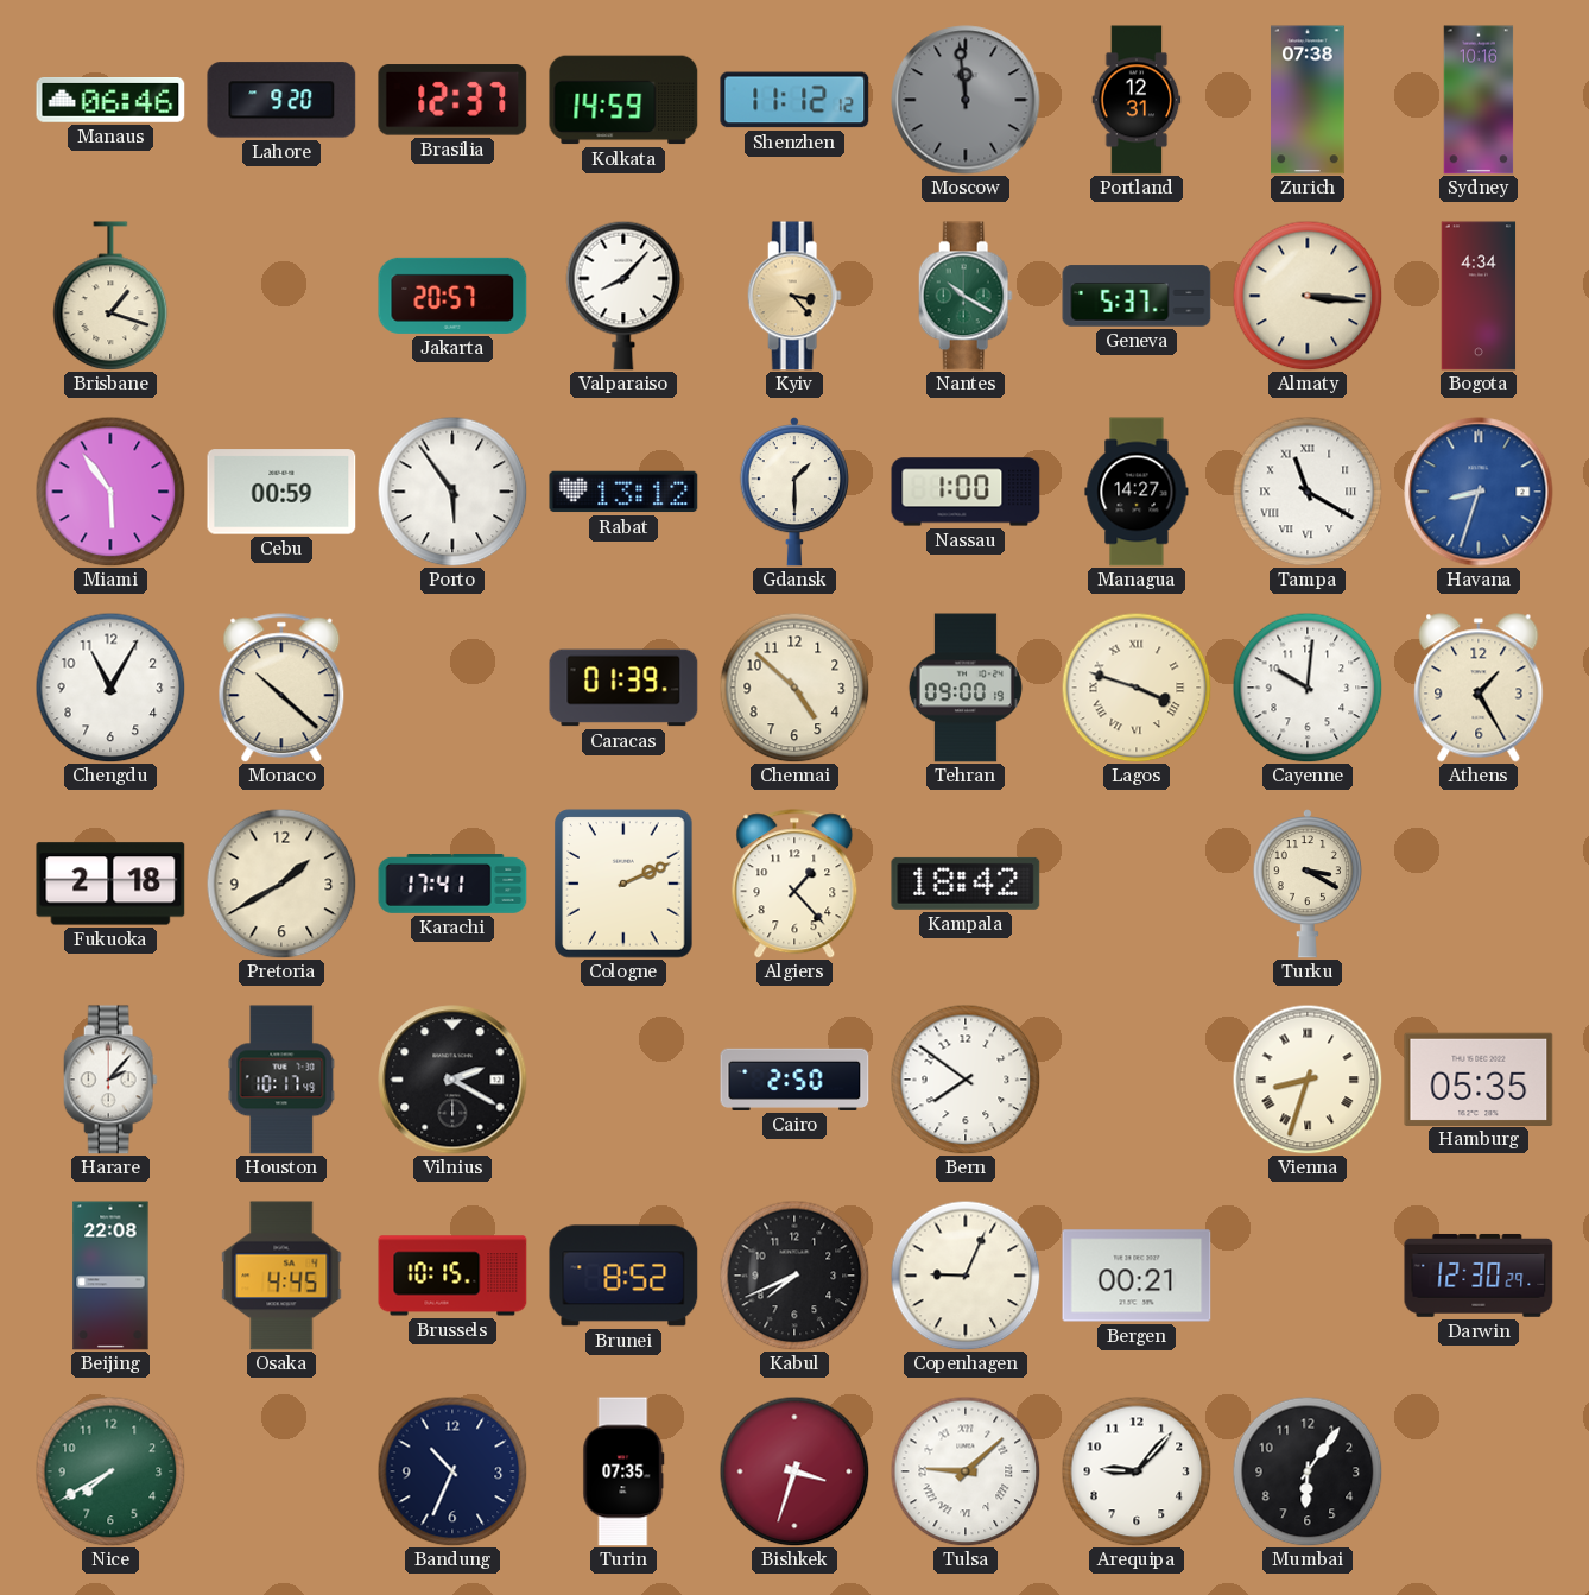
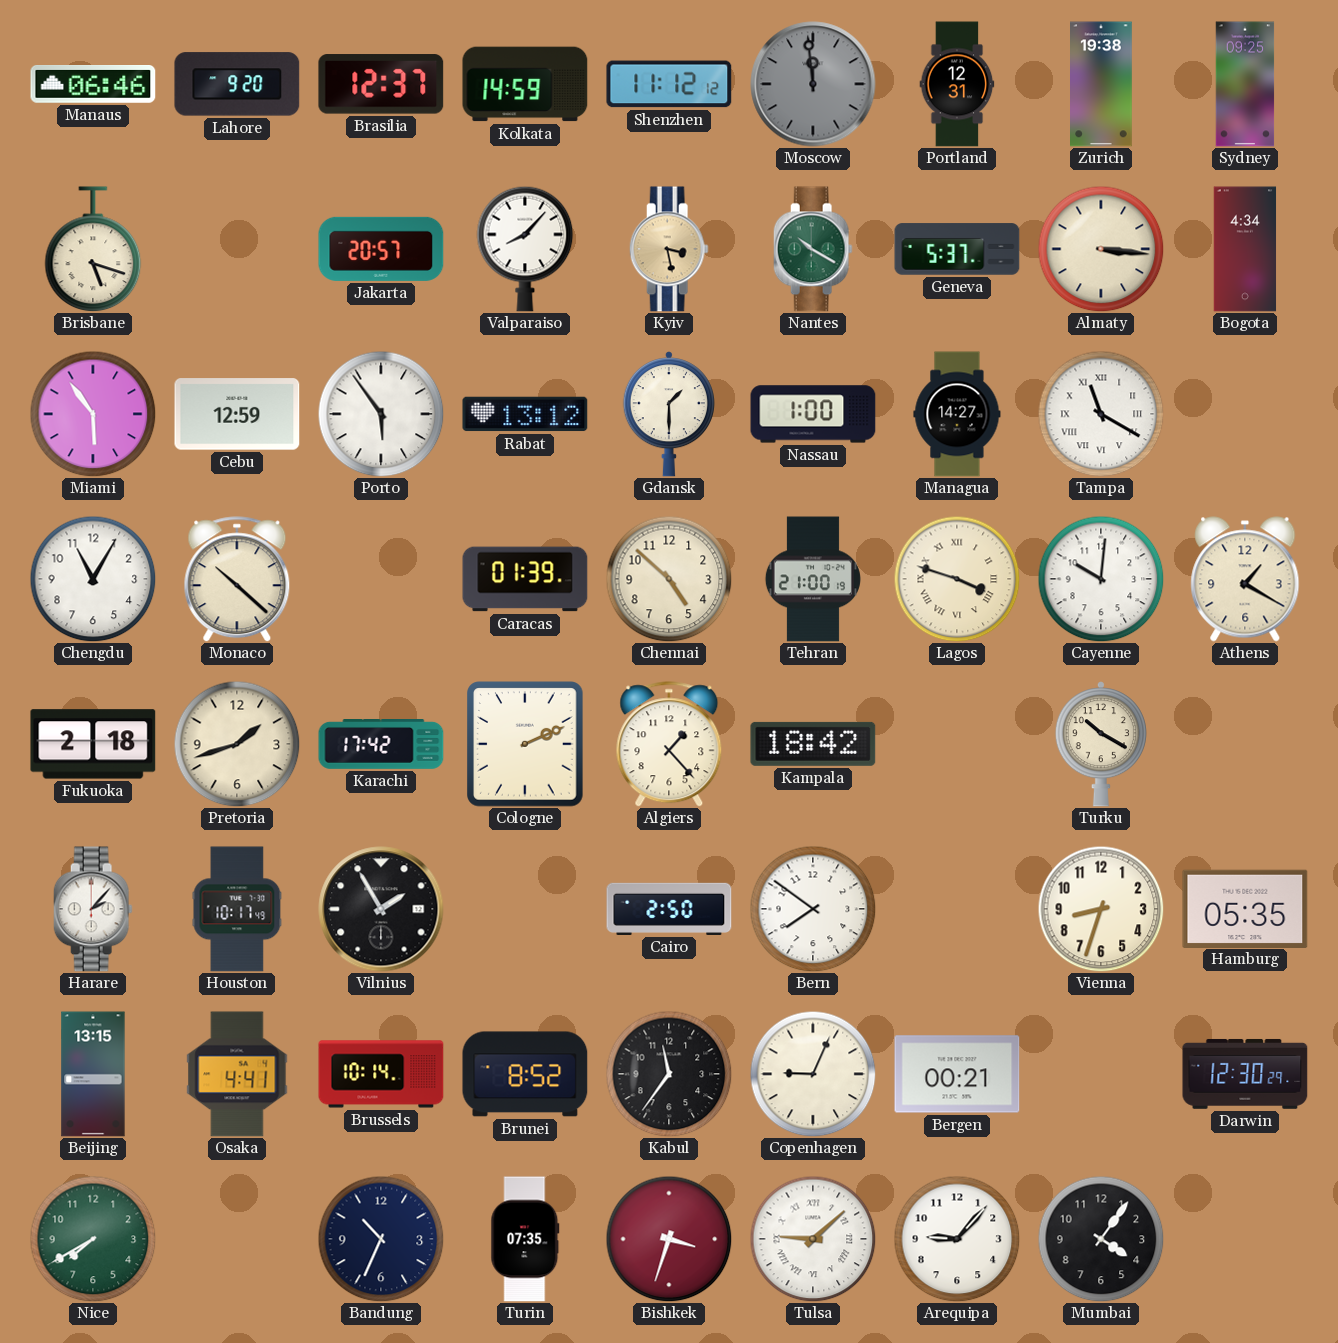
Zurich: 07:38 -> 19:38 (1101, 84)
Sydney: 10:16 -> 09:25 (1245, 84)
Brisbane: 1:18 -> 5:18 (93, 249)
Kyiv: 3:23 -> 3:28 (669, 249)
Cebu: 00:59 -> 12:59 (237, 414)
Havana: 8:33 -> none (1479, 492)
Tehran: 09:00 -> 21:00 (813, 579)
Athens: 1:25 -> 1:20 (1245, 579)
Pretoria: 1:40 -> 1:42 (237, 744)
Karachi: 17:41 -> 17:42 (381, 745)
Turku: 3:20 -> 10:20 (1101, 744)
Vilnius: 2:20 -> 1:55 (381, 909)
Vienna numerals: Roman -> Arabic (1101, 909)
Beijing: 22:08 -> 13:15 (93, 1074)
Osaka: 4:45 -> 4:41 (237, 1074)
Brussels: 10:15 -> 10:14 (381, 1074)
Kabul: 7:41 -> 11:36 (669, 1074)
Mumbai: 6:06 -> 4:06 (1101, 1239)
